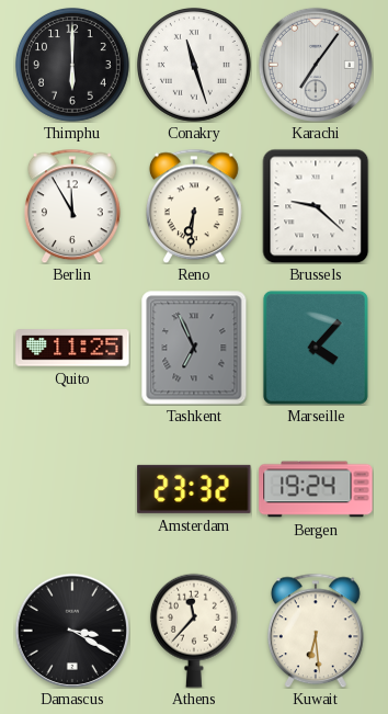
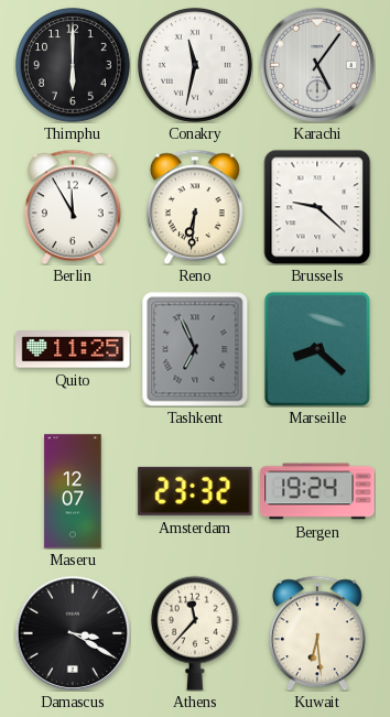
Conakry: 11:27 -> 11:32 (195, 65)
Karachi: 7:06 -> 5:06 (317, 65)
Marseille: 4:07 -> 8:22 (317, 349)
Maseru: none -> 12:07 (73, 491)
